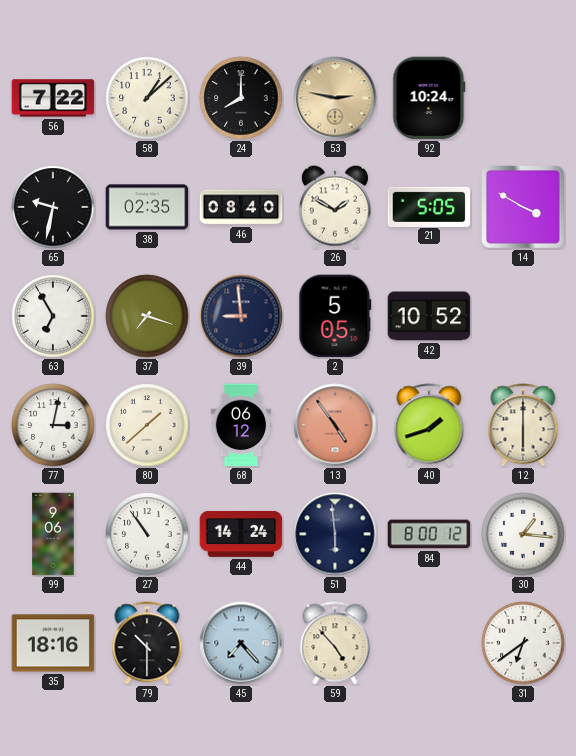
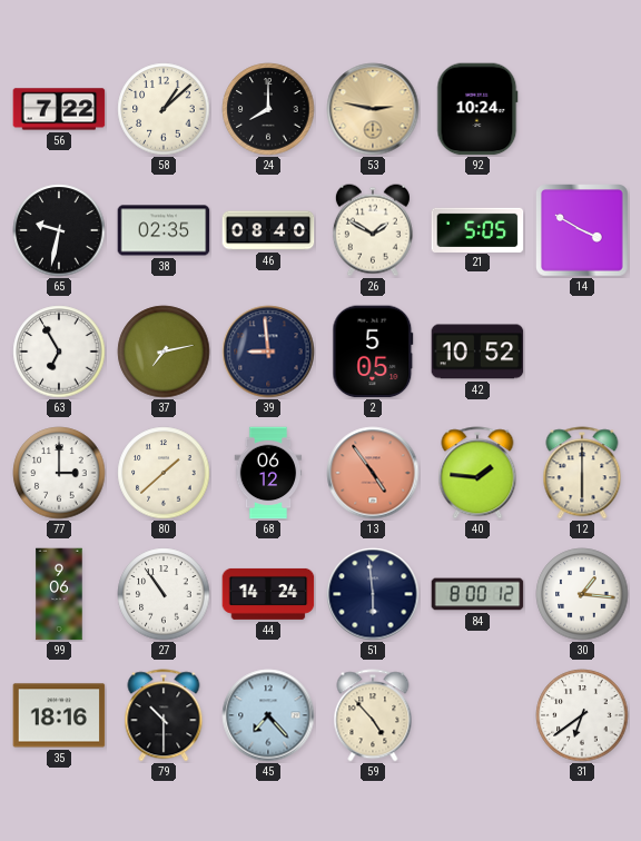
37: 7:18 -> 7:13 (164, 352)
77: 3:02 -> 3:00 (59, 473)
40: 1:42 -> 1:46 (477, 473)
